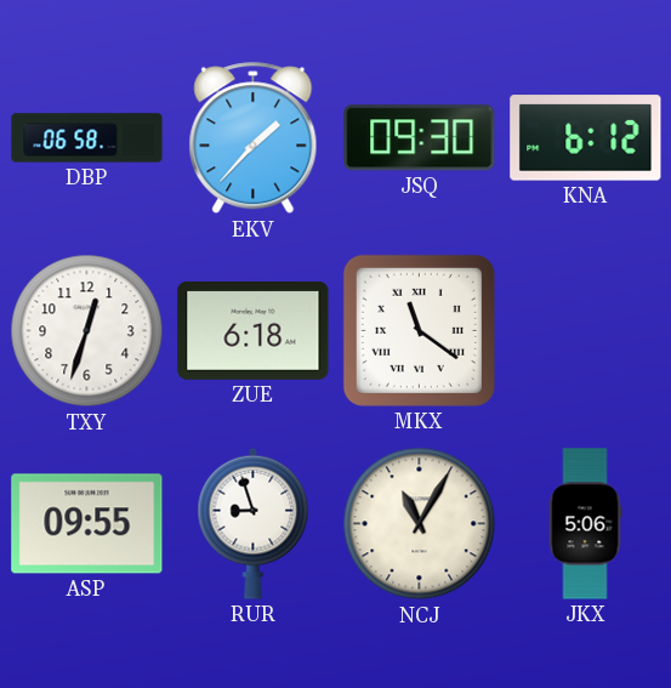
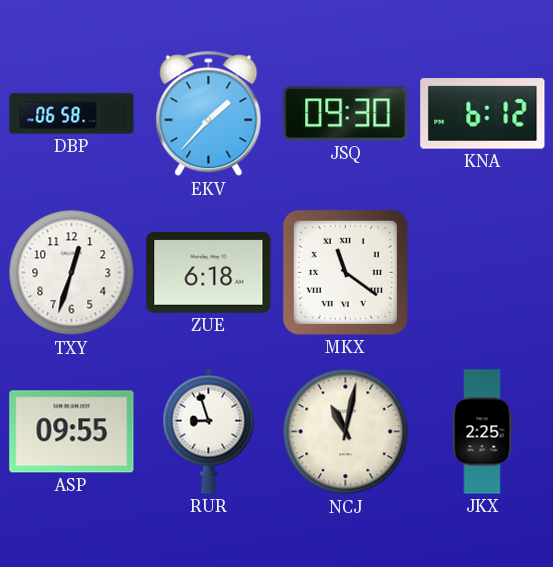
NCJ: 11:05 -> 11:02 (346, 432)
JKX: 5:06 -> 2:25 (482, 432)
